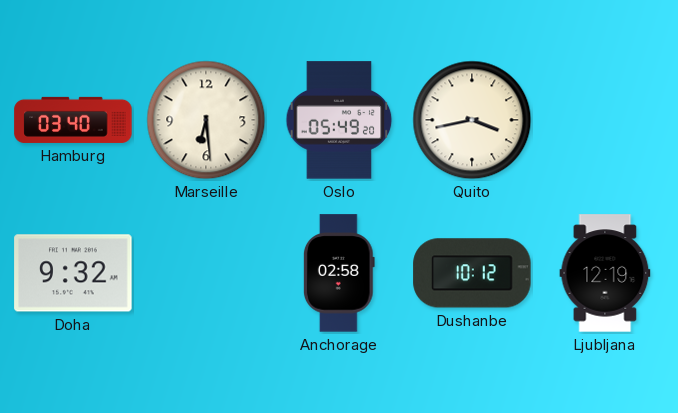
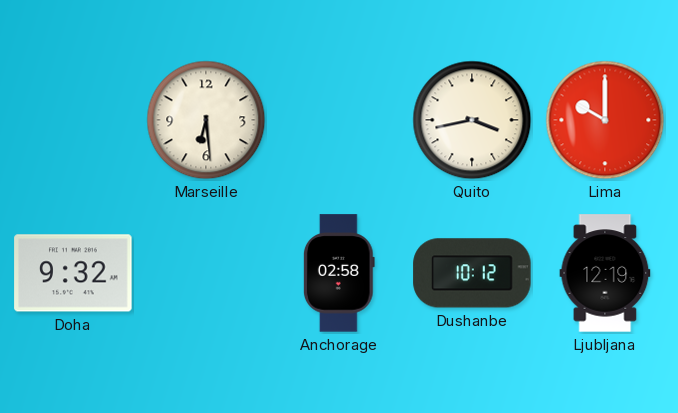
Hamburg: 03:40 -> none (73, 120)
Oslo: 05:49 -> none (339, 120)
Lima: none -> 10:00 (605, 120)
